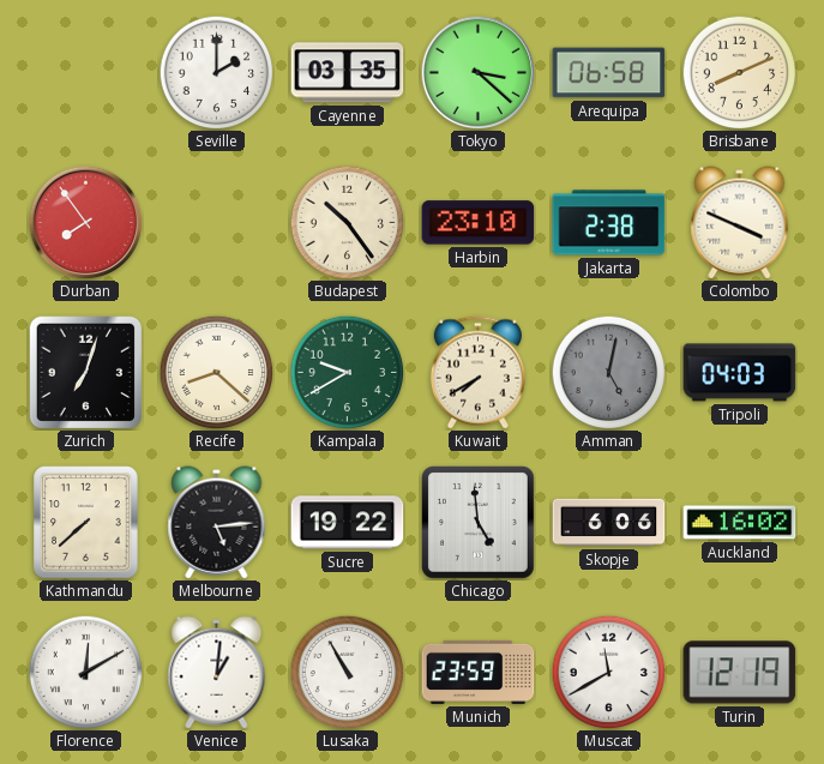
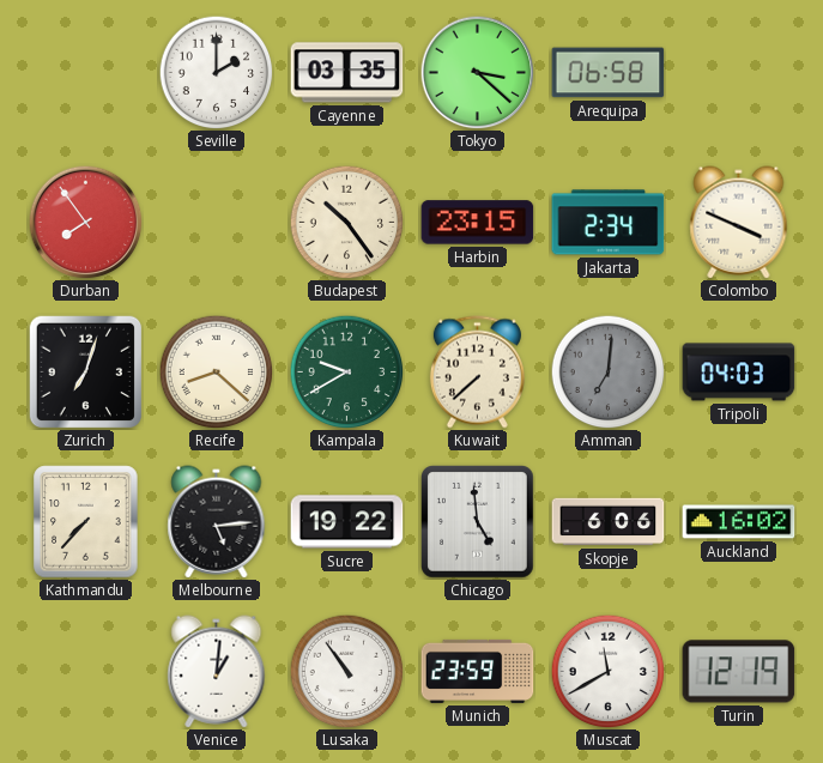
Brisbane: 8:11 -> none (739, 72)
Harbin: 23:10 -> 23:15 (478, 223)
Jakarta: 2:38 -> 2:34 (609, 223)
Kuwait: 7:40 -> 7:38 (477, 373)
Amman: 5:02 -> 7:01 (607, 371)
Kathmandu: 7:38 -> 7:37 (86, 522)
Florence: 12:10 -> none (85, 672)
Lusaka: 10:55 -> 10:54 (346, 671)
